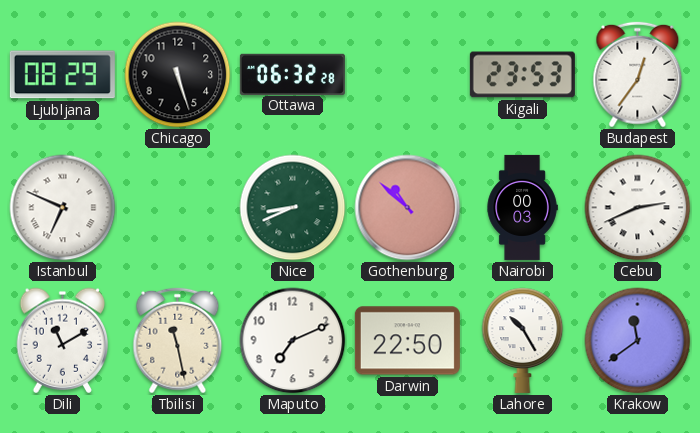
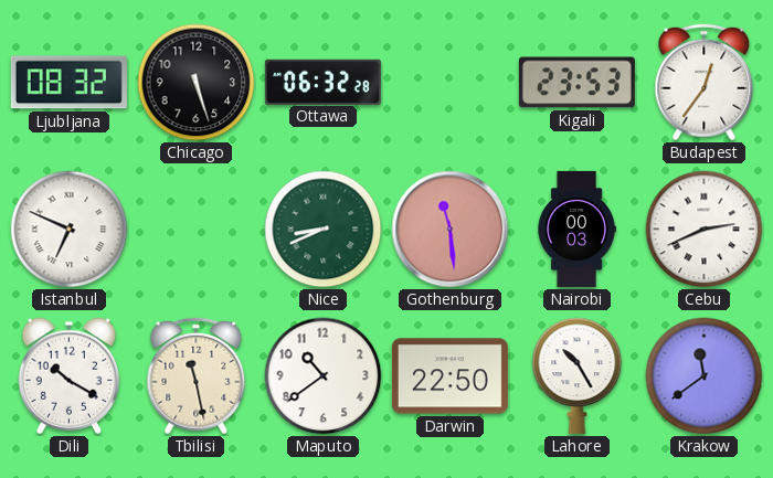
Ljubljana: 08:29 -> 08:32 (68, 83)
Gothenburg: 10:52 -> 11:29 (451, 230)
Dili: 11:10 -> 10:20 (70, 375)
Maputo: 7:11 -> 10:39 (324, 376)
